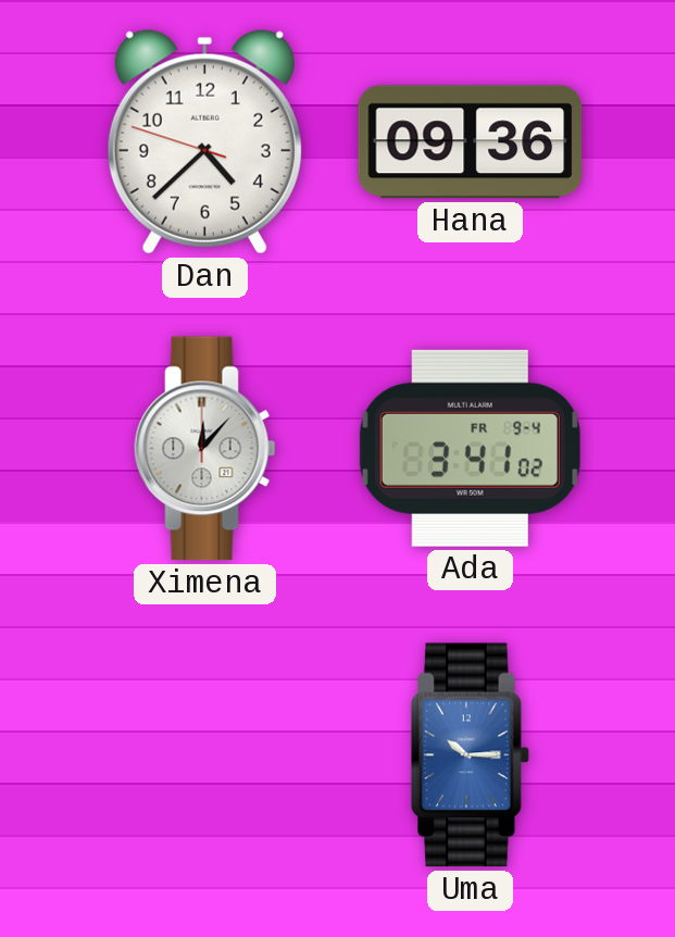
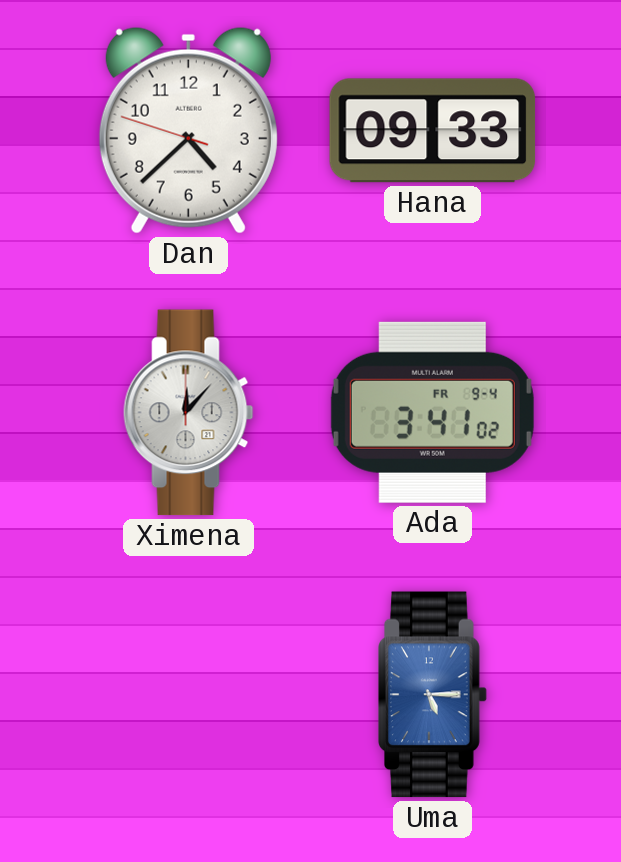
Hana: 09:36 -> 09:33 (433, 131)
Uma: 10:15 -> 5:15 (433, 695)
